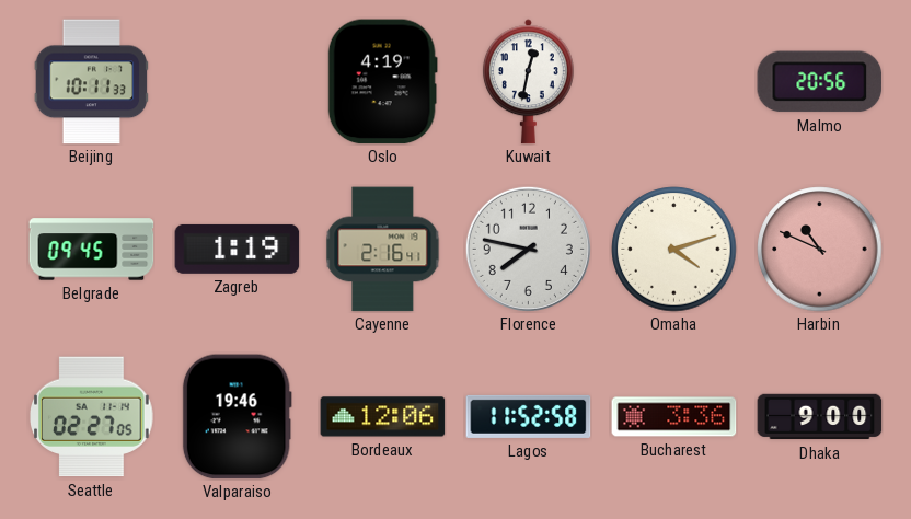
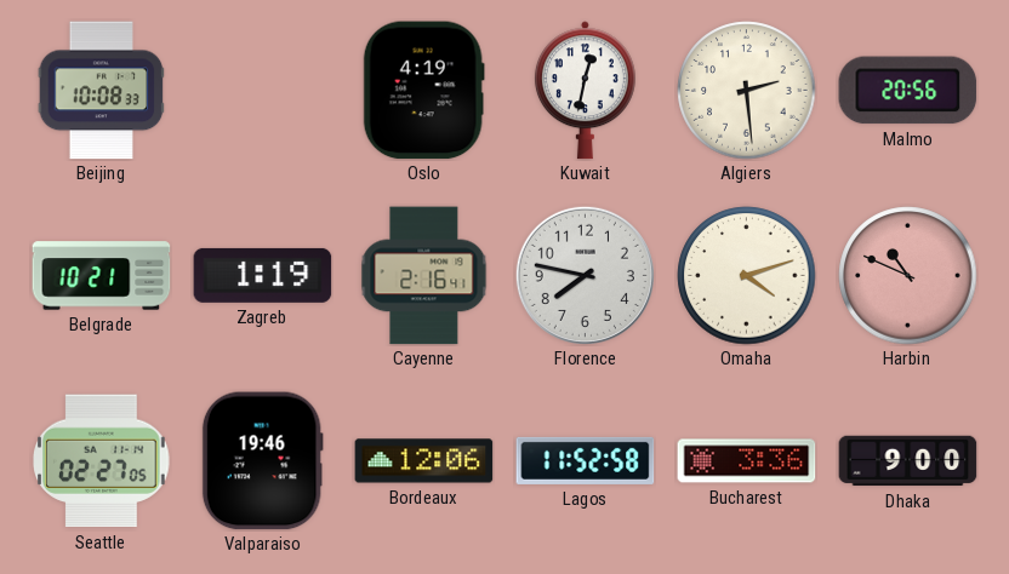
Beijing: 10:11 -> 10:08 (102, 91)
Algiers: none -> 2:29 (747, 91)
Belgrade: 09:45 -> 10:21 (102, 276)
